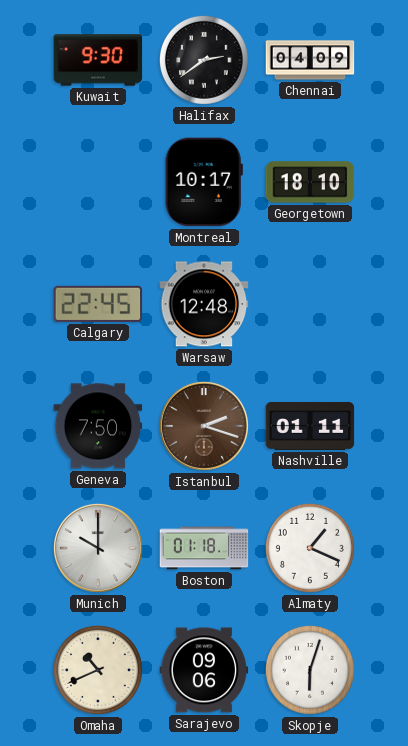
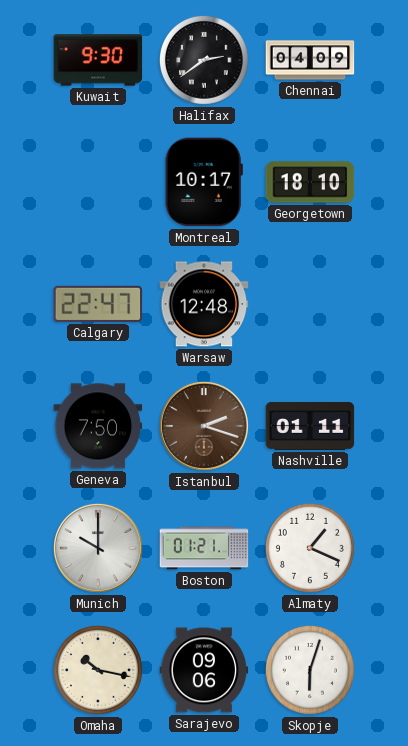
Calgary: 22:45 -> 22:47 (98, 304)
Boston: 01:18 -> 01:21 (204, 548)
Omaha: 10:41 -> 10:17 (98, 670)
